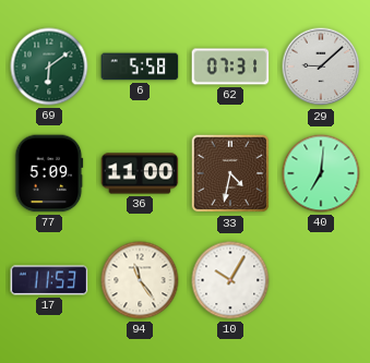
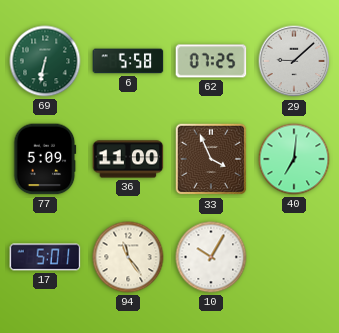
69: 6:09 -> 6:32 (45, 61)
62: 07:31 -> 07:25 (211, 61)
33: 4:32 -> 3:56 (211, 159)
17: 11:53 -> 5:01 (45, 257)
